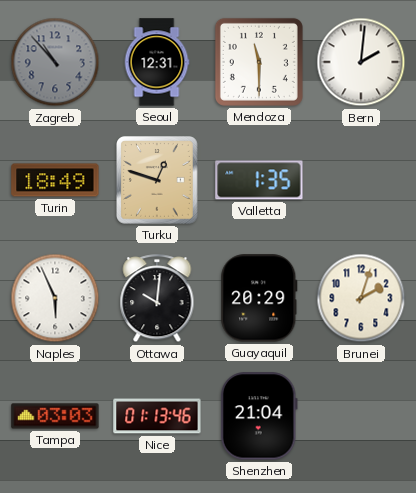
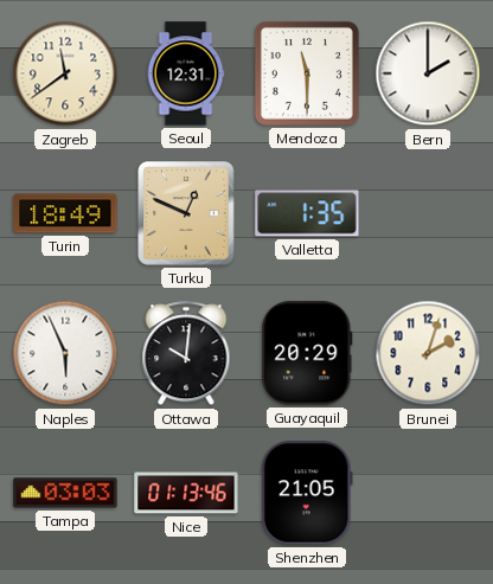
Zagreb: 10:53 -> 11:39 (65, 73)
Zagreb dial: grey -> cream (65, 73)
Bern: 2:01 -> 2:00 (428, 73)
Turku: 12:48 -> 12:49 (187, 214)
Shenzhen: 21:04 -> 21:05 (307, 493)
